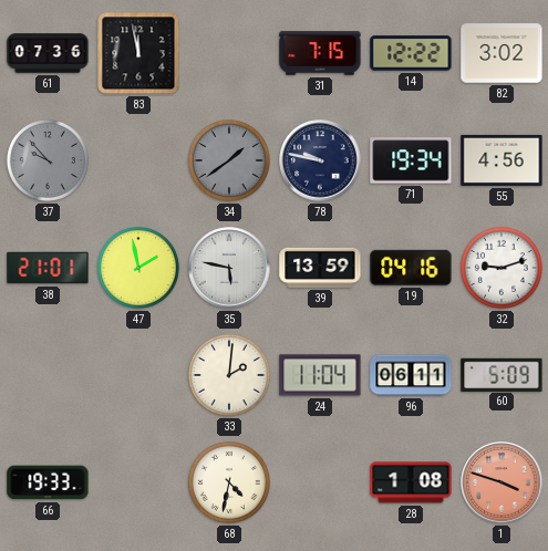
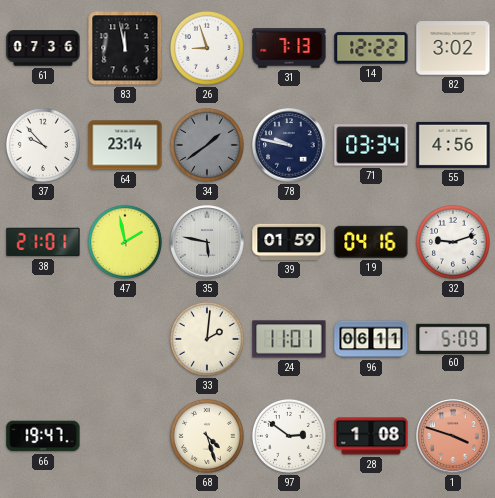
26: none -> 8:57 (207, 48)
31: 7:15 -> 7:13 (289, 48)
37 dial: grey -> white (43, 145)
64: none -> 23:14 (125, 145)
71: 19:34 -> 03:34 (371, 145)
39: 13:59 -> 01:59 (289, 242)
24: 11:04 -> 11:01 (289, 339)
66: 19:33 -> 19:47 (43, 436)
68: 4:32 -> 4:27 (207, 436)
97: none -> 2:51 (289, 436)
